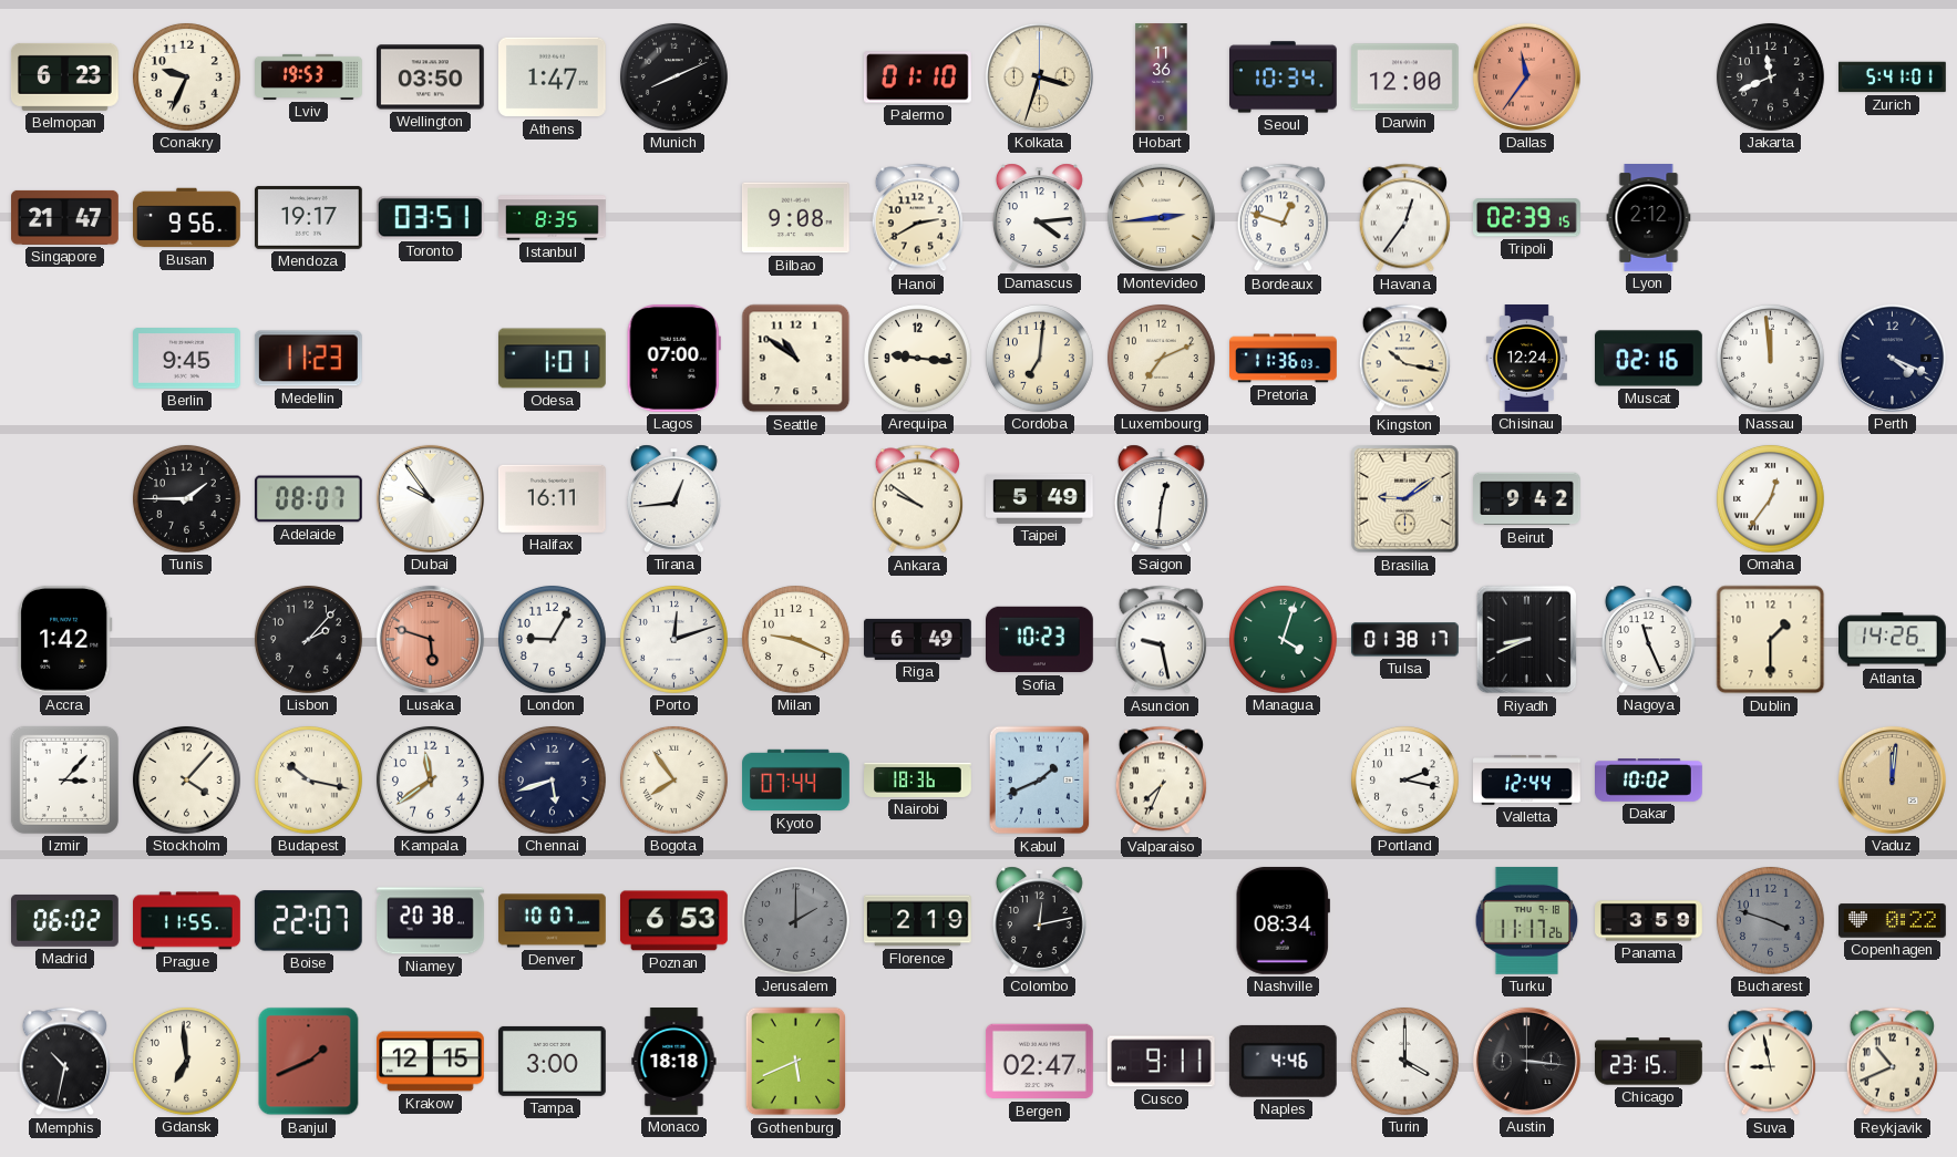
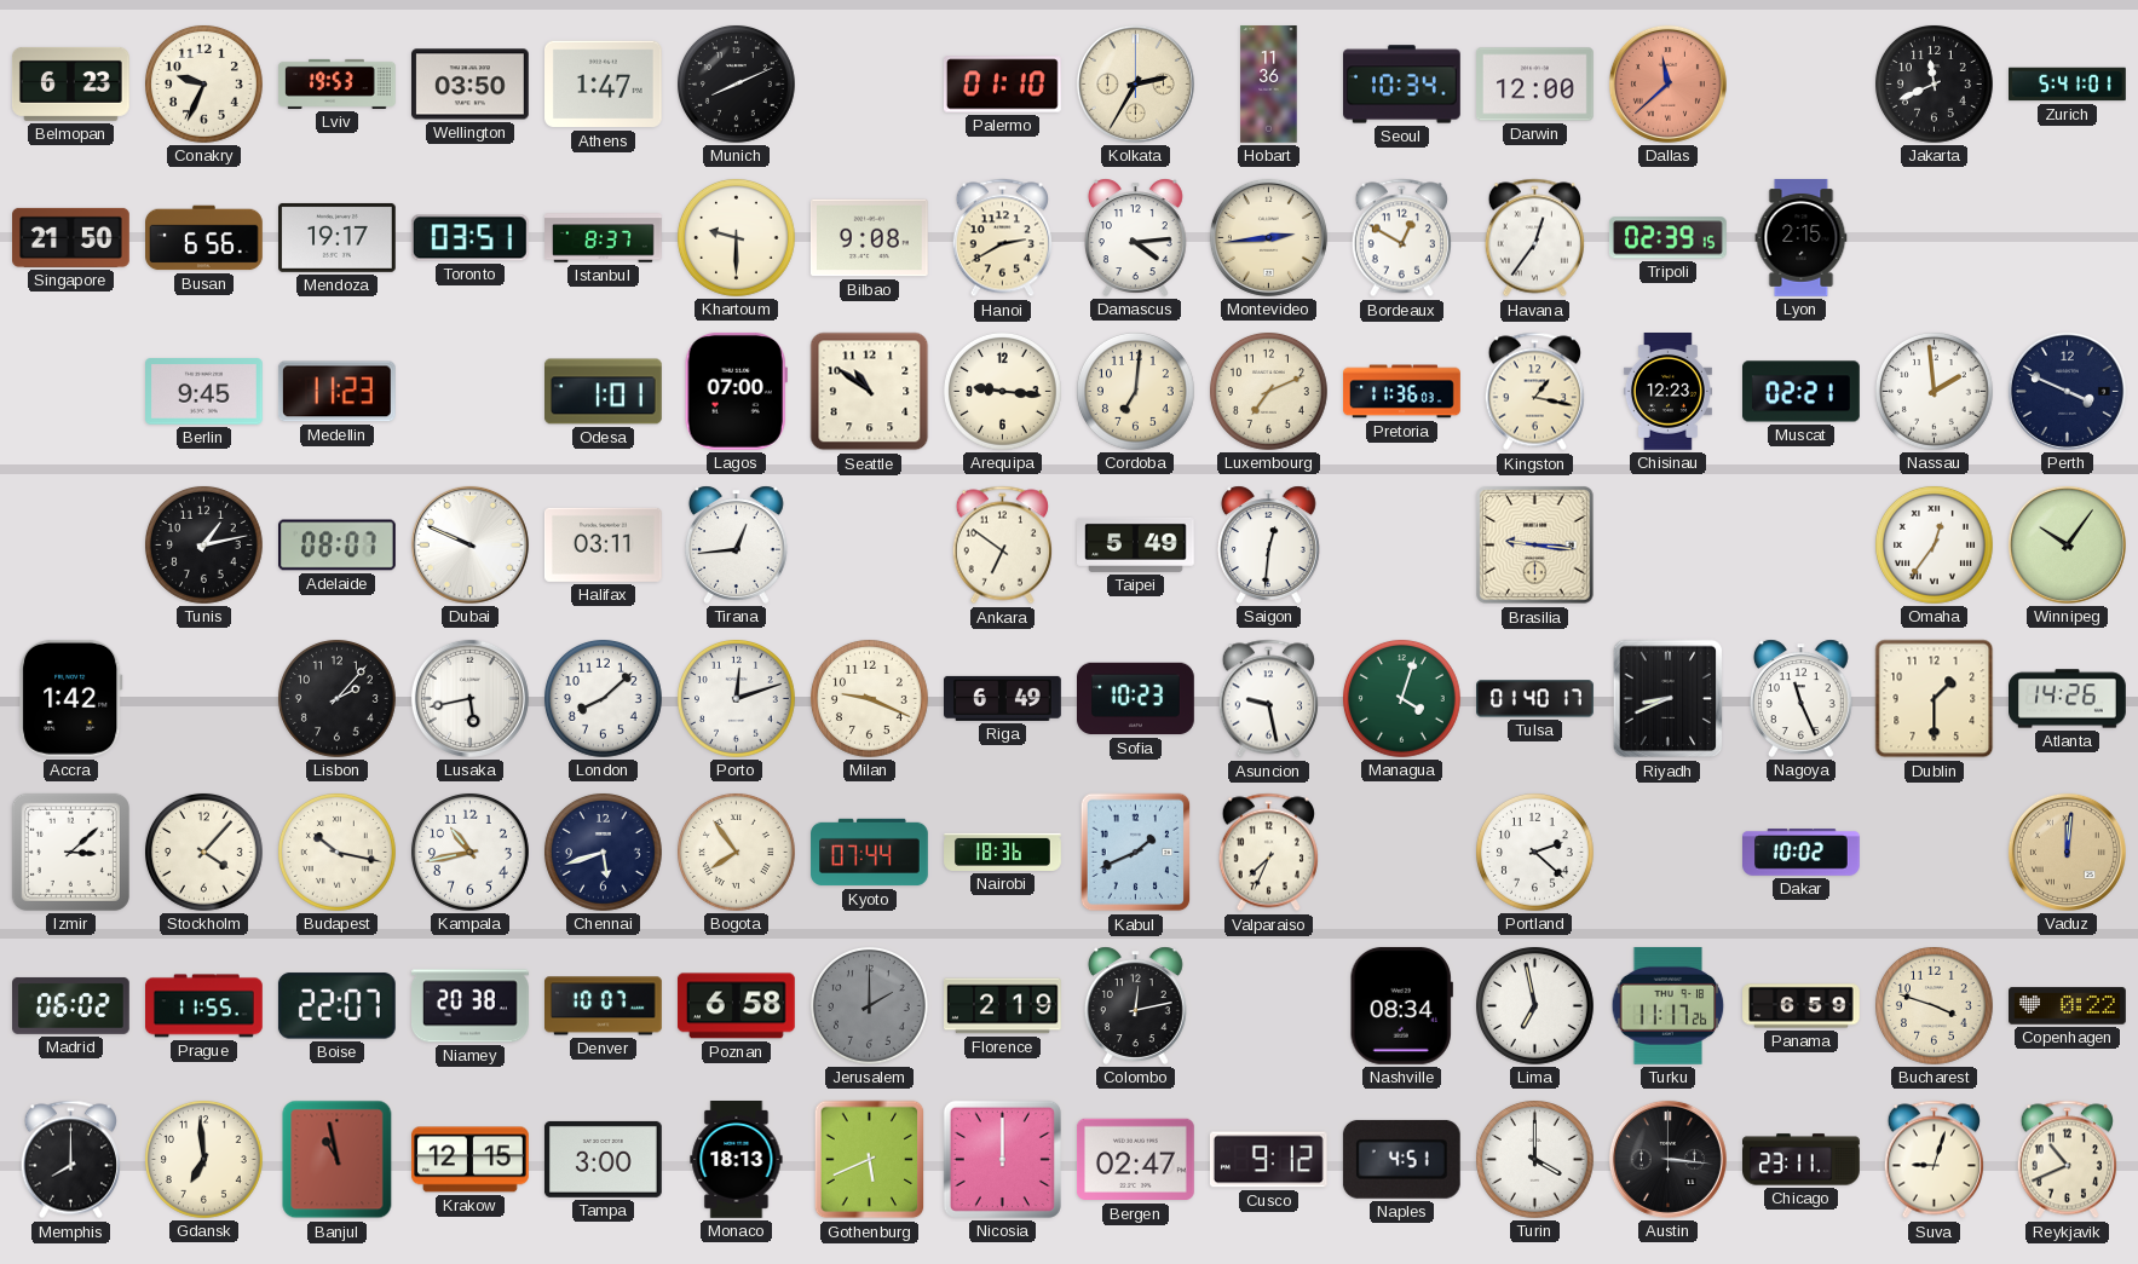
Kolkata: 3:33 -> 2:35 (1135, 83)
Dallas: 11:36 -> 11:38 (1667, 83)
Singapore: 21:47 -> 21:50 (71, 237)
Busan: 9:56 -> 6:56 (204, 238)
Istanbul: 8:35 -> 8:37 (604, 238)
Khartoum: none -> 9:30 (736, 237)
Bordeaux: 12:48 -> 12:50 (1401, 238)
Lyon: 2:12 -> 2:15 (1802, 238)
Kingston: 10:17 -> 1:17 (1534, 392)
Chisinau: 12:24 -> 12:23 (1667, 392)
Muscat: 02:16 -> 02:21 (1802, 392)
Nassau: 11:59 -> 1:59 (1934, 391)
Perth: 4:19 -> 3:49 (2067, 391)
Tunis: 1:45 -> 1:13 (203, 544)
Dubai: 9:54 -> 9:49 (469, 544)
Halifax: 16:11 -> 03:11 (604, 544)
Ankara: 9:51 -> 6:51 (1002, 546)
Brasilia: 9:09 -> 9:16 (1535, 546)
Beirut: 9:42 -> none (1527, 499)
Winnipeg: none -> 10:06 (2067, 544)
Lusaka: 5:48 -> 5:43 (469, 698)
Lusaka dial: salmon -> white (469, 698)
London: 9:05 -> 8:08 (603, 698)
Tulsa: 01:38 -> 01:40 (1535, 699)
Izmir: 3:07 -> 3:08 (70, 852)
Kampala: 11:39 -> 10:43 (469, 852)
Portland: 2:17 -> 2:22 (1534, 852)
Valletta: 12:44 -> none (1527, 779)
Poznan: 6:53 -> 6:58 (736, 1006)
Lima: none -> 6:58 (1534, 1005)
Panama: 3:59 -> 6:59 (1802, 1006)
Bucharest dial: grey -> cream (1934, 1005)
Memphis: 10:32 -> 8:00 (70, 1160)
Banjul: 1:41 -> 10:58 (338, 1160)
Monaco: 18:18 -> 18:13 (737, 1160)
Nicosia: none -> 12:00 (1002, 1159)
Cusco: 9:11 -> 9:12 (1268, 1160)
Naples: 4:46 -> 4:51 (1401, 1159)
Chicago: 23:15 -> 23:11 (1802, 1160)
Suva: 8:58 -> 9:03 (1934, 1160)
